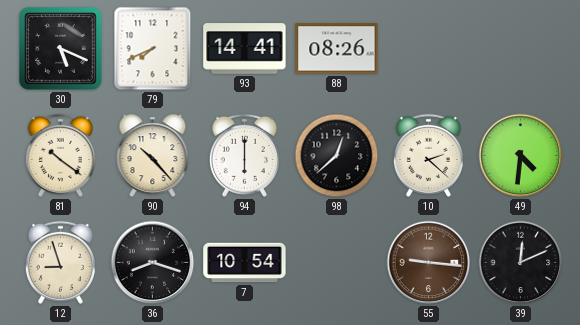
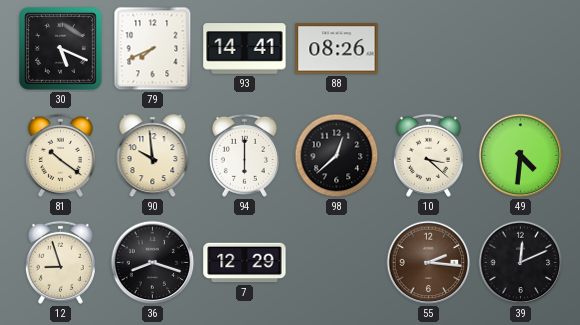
90: 10:23 -> 9:59 (153, 156)
10: 2:22 -> 3:22 (428, 155)
7: 10:54 -> 12:29 (245, 263)
55: 9:16 -> 2:16 (429, 263)
